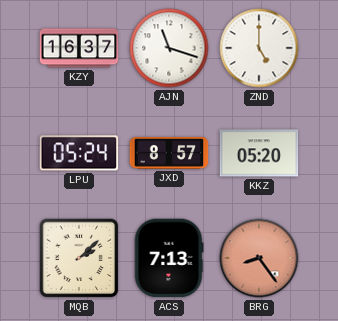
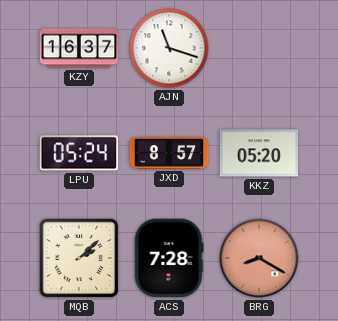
ZND: 5:00 -> none (259, 48)
ACS: 7:13 -> 7:28 (169, 258)
BRG: 8:24 -> 8:20 (259, 258)
